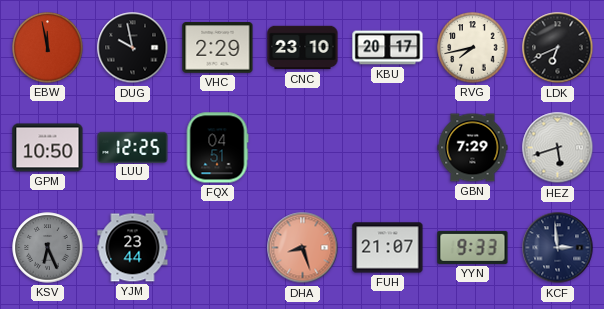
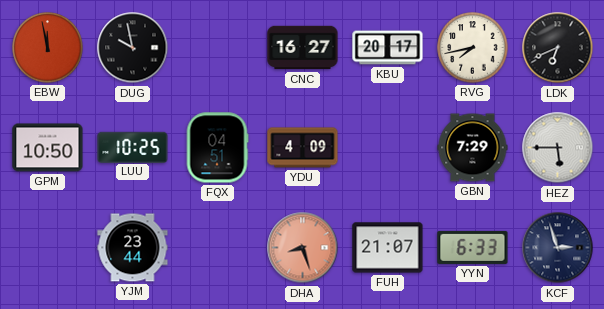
VHC: 2:29 -> none (218, 48)
CNC: 23:10 -> 16:27 (303, 48)
LUU: 12:25 -> 10:25 (133, 147)
YDU: none -> 4:09 (303, 148)
HEZ: 5:42 -> 5:45 (558, 148)
KSV: 6:26 -> none (48, 248)
YYN: 9:33 -> 6:33 (473, 247)
KCF: 2:59 -> 2:57 (558, 248)
